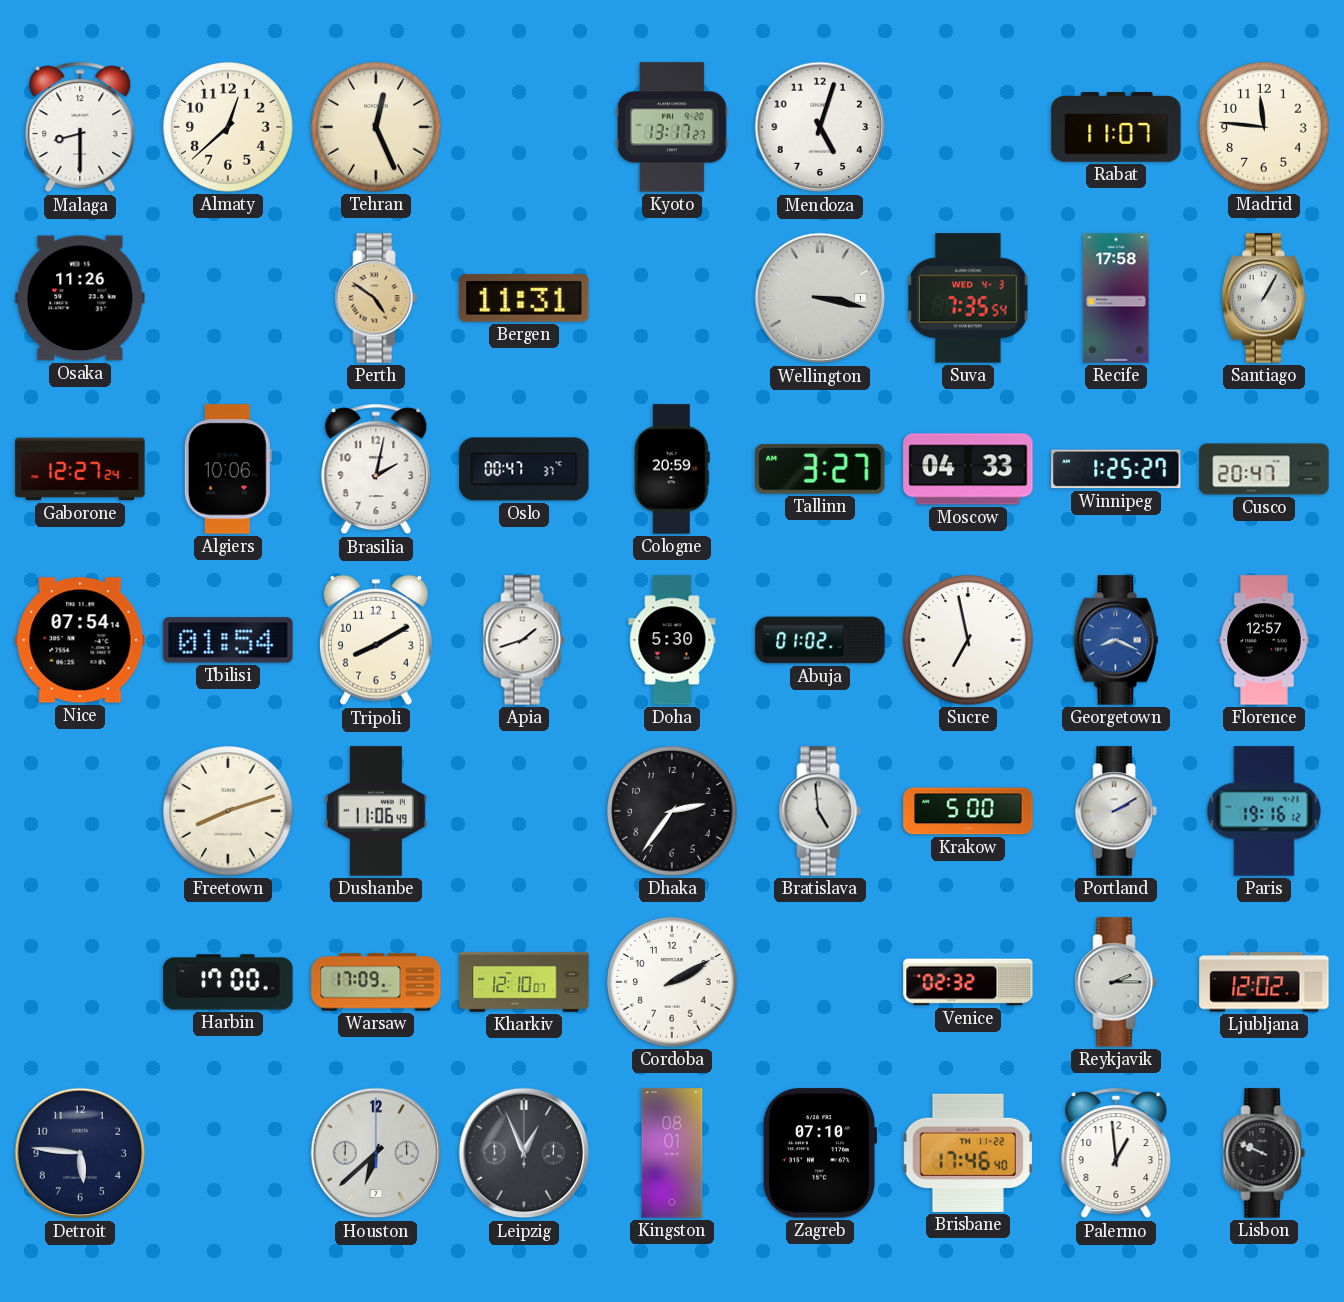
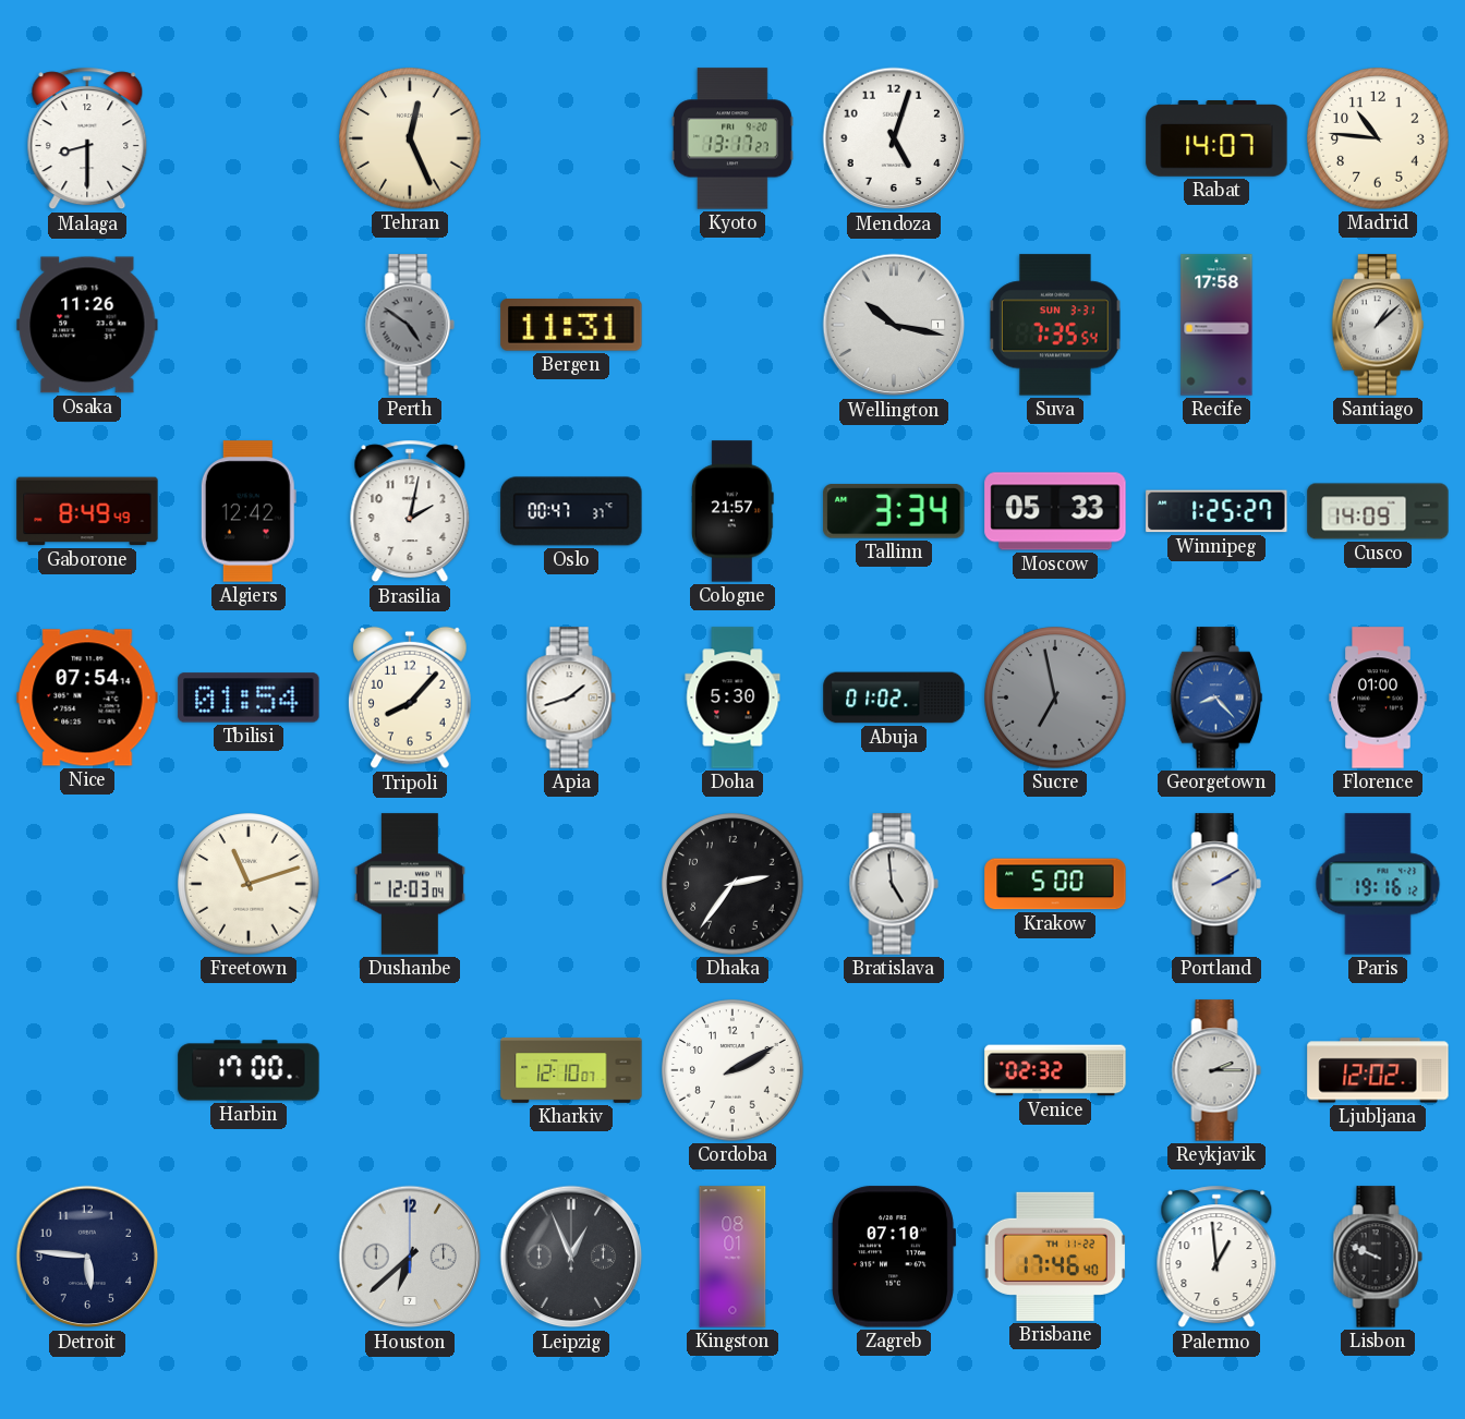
Almaty: 12:38 -> none (228, 127)
Rabat: 11:07 -> 14:07 (1216, 140)
Madrid: 11:46 -> 10:46 (1378, 138)
Perth dial: champagne -> grey (410, 325)
Wellington: 3:17 -> 10:17 (894, 325)
Suva date: WED 4-3 -> SUN 3-31 (1056, 325)
Santiago: 1:05 -> 1:08 (1378, 325)
Gaborone: 12:27 -> 8:49 (87, 511)
Algiers: 10:06 -> 12:42 (249, 511)
Cologne: 20:59 -> 21:57 (732, 511)
Tallinn: 3:27 -> 3:34 (894, 511)
Moscow: 04:33 -> 05:33 (1055, 511)
Cusco: 20:47 -> 14:09 (1378, 511)
Tripoli: 8:10 -> 8:07 (411, 698)
Sucre dial: white -> grey (1055, 698)
Georgetown: 8:19 -> 8:23 (1216, 698)
Florence: 12:57 -> 01:00 (1378, 698)
Freetown: 8:12 -> 11:12 (249, 884)
Dushanbe: 11:06 -> 12:03 (410, 884)
Warsaw: 17:09 -> none (376, 982)
